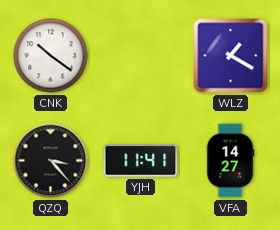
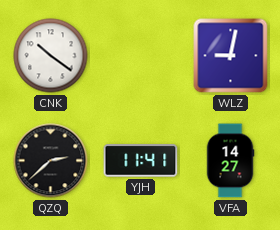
WLZ: 1:20 -> 9:02 (231, 56)
QZQ: 3:23 -> 2:38 (51, 161)
